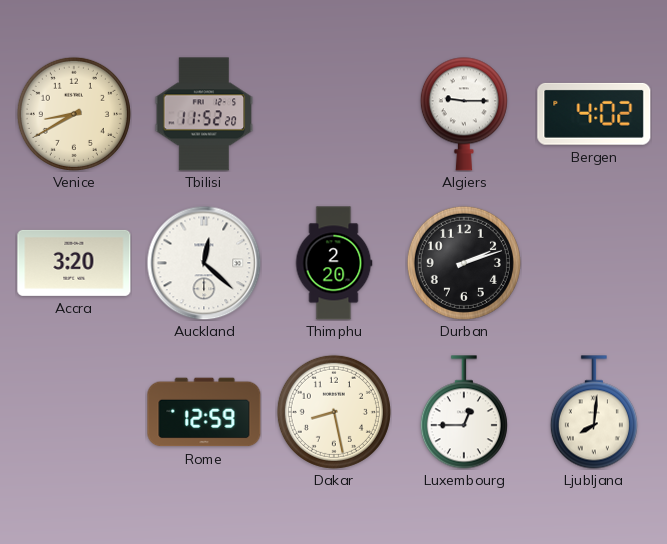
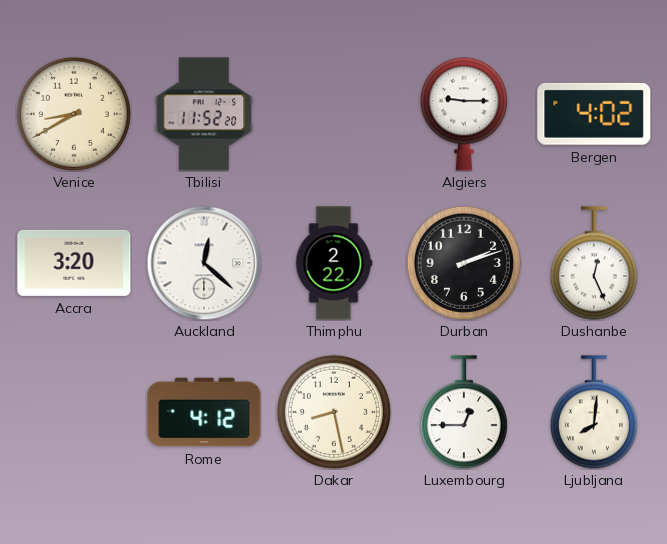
Thimphu: 2:20 -> 2:22 (334, 263)
Dushanbe: none -> 12:26 (594, 263)
Rome: 12:59 -> 4:12 (204, 412)
